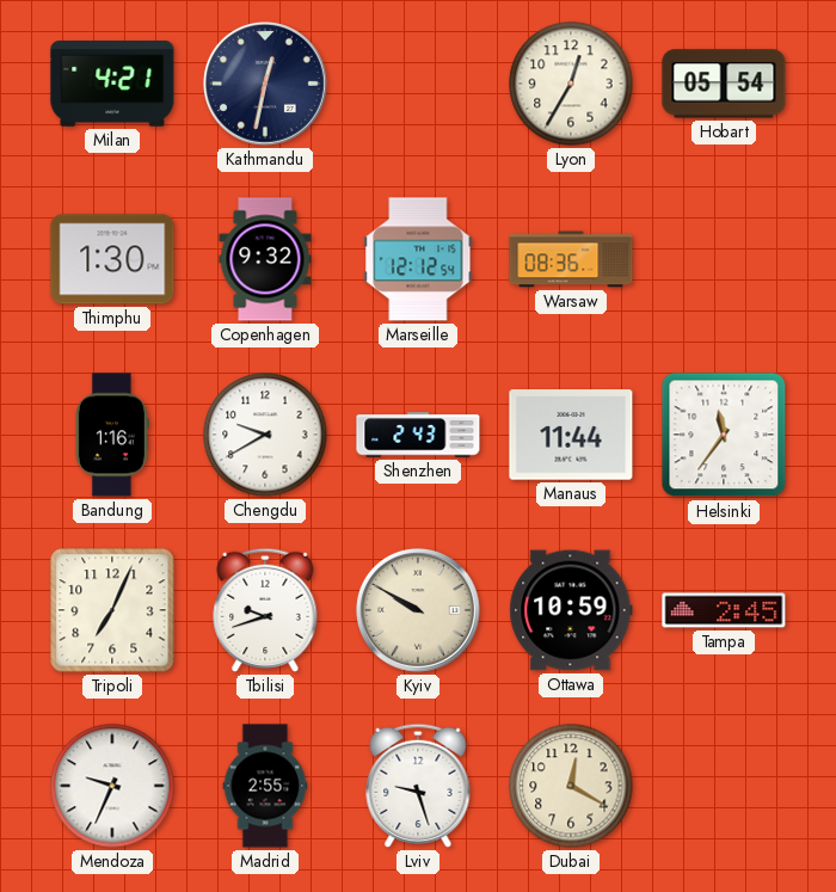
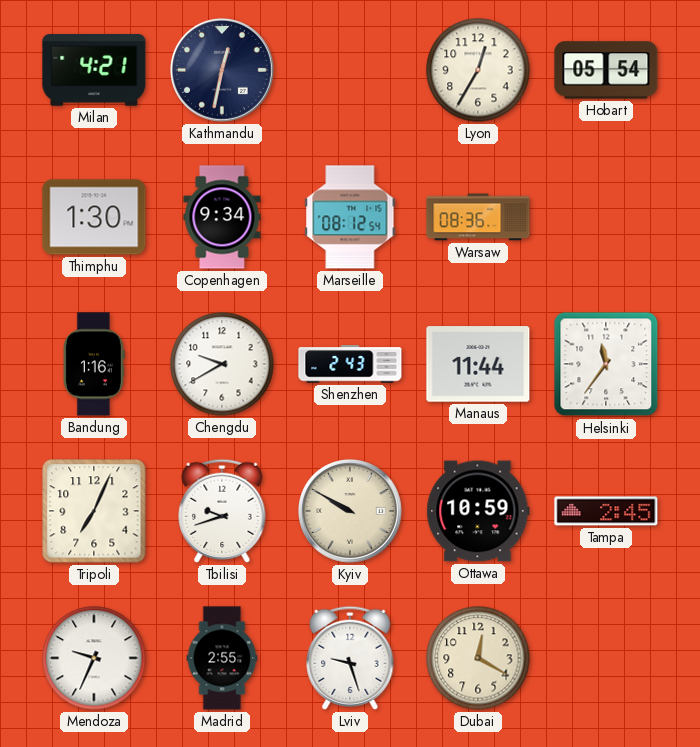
Copenhagen: 9:32 -> 9:34 (222, 217)
Marseille: 12:12 -> 08:12 (350, 217)
